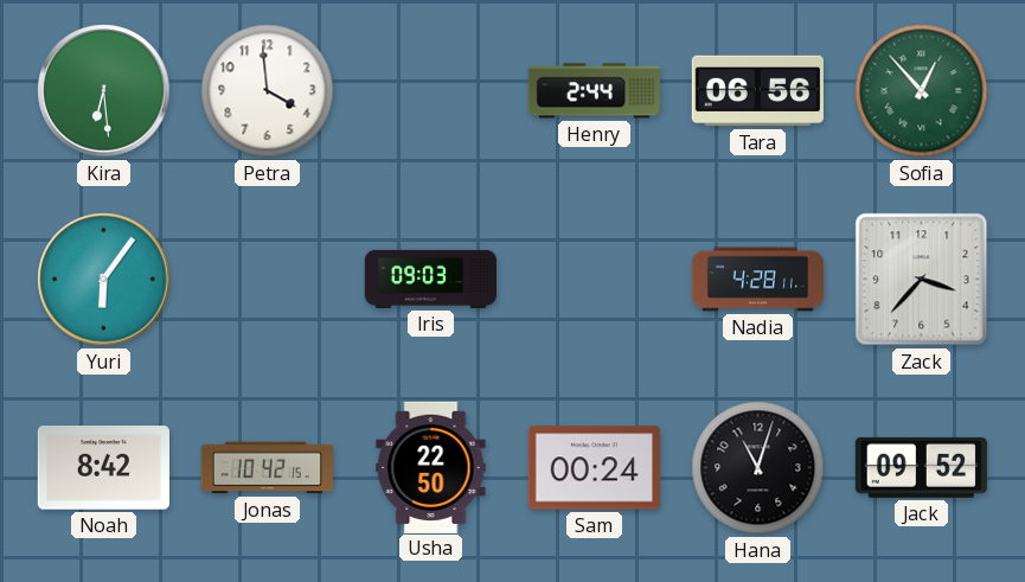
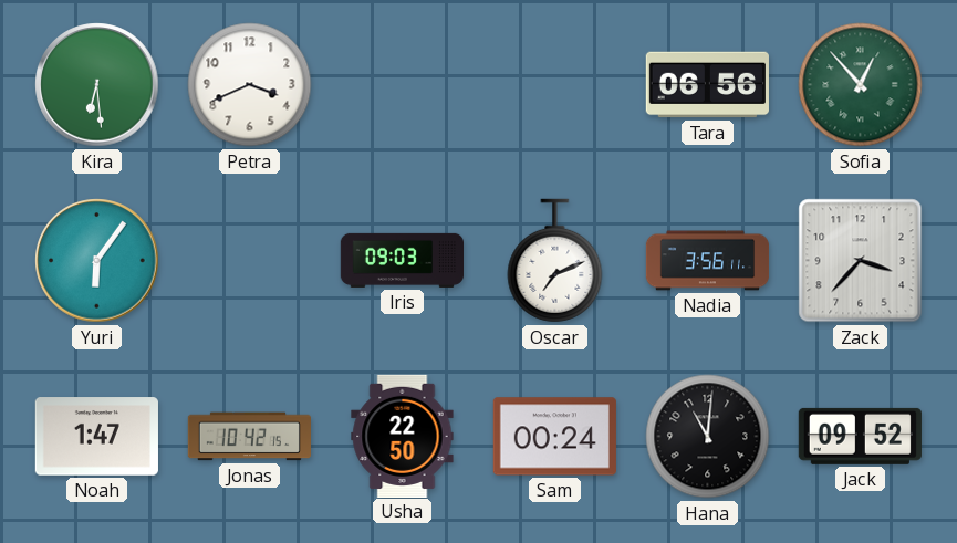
Petra: 3:59 -> 3:41 (250, 85)
Henry: 2:44 -> none (594, 91)
Oscar: none -> 7:11 (555, 261)
Nadia: 4:28 -> 3:56 (708, 261)
Noah: 8:42 -> 1:47 (96, 437)
Hana: 11:03 -> 11:01 (708, 437)
